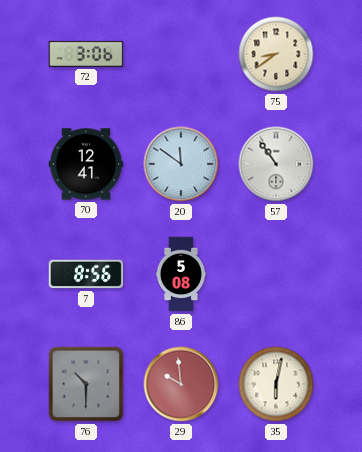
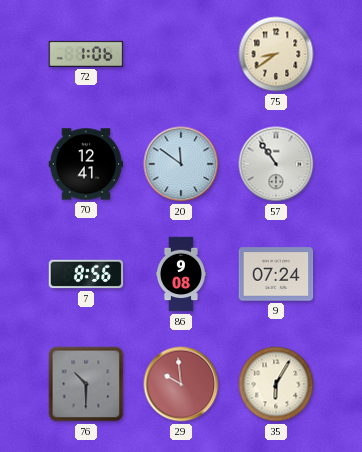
72: 3:06 -> 1:06 (86, 54)
86: 5:08 -> 9:08 (181, 274)
9: none -> 07:24 (276, 274)
35: 6:02 -> 6:05 (276, 384)
